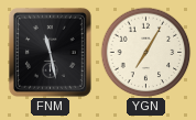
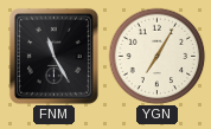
FNM: 11:28 -> 11:25 (53, 56)
